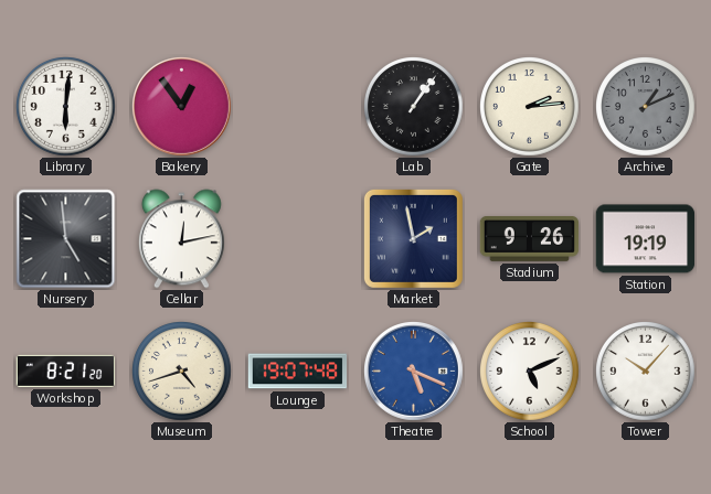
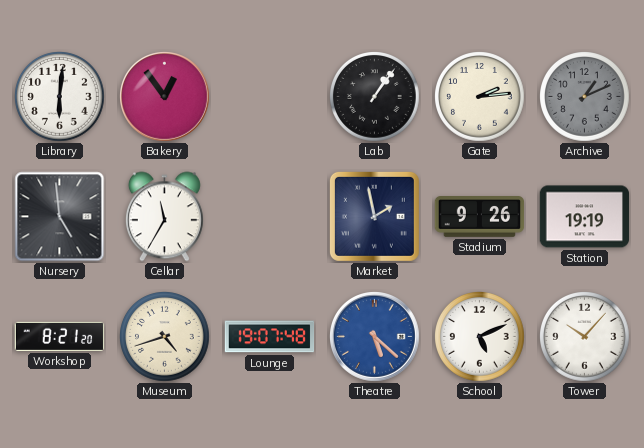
Cellar: 12:13 -> 11:35 (164, 217)
Theatre: 5:19 -> 5:22 (375, 337)
